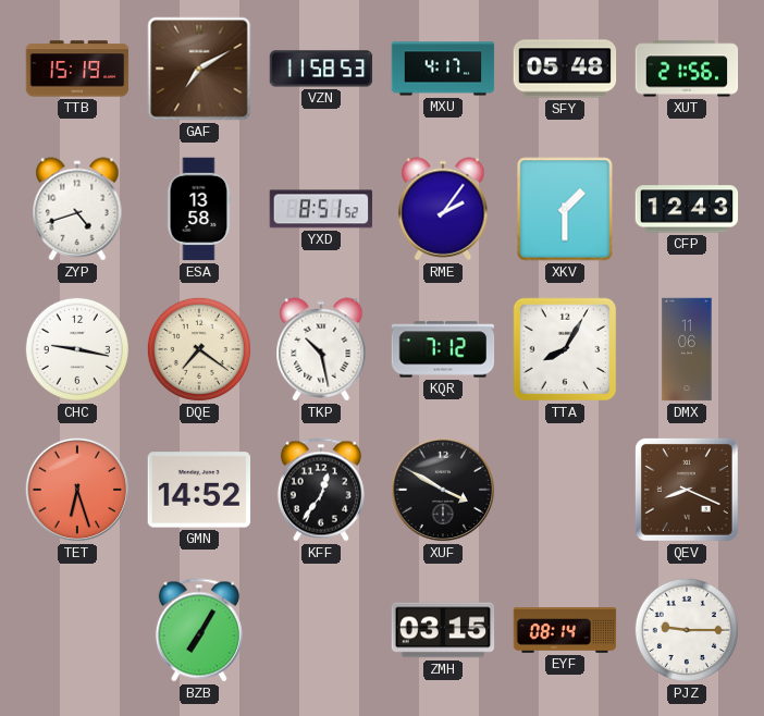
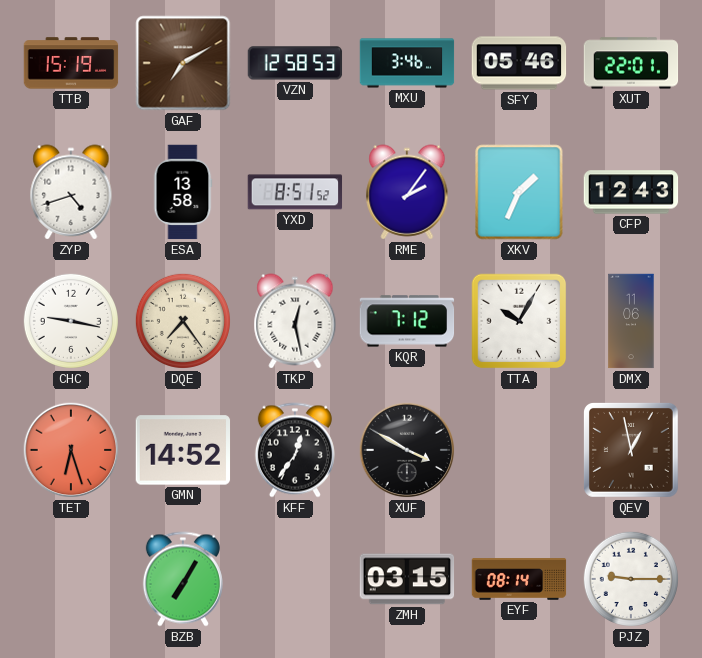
VZN: 11:58 -> 12:58 (295, 63)
MXU: 4:17 -> 3:46 (407, 63)
SFY: 05:48 -> 05:46 (519, 63)
XUT: 21:56 -> 22:01 (631, 63)
XKV: 1:30 -> 1:34 (519, 192)
DQE: 7:21 -> 7:24 (183, 321)
TKP: 10:28 -> 12:28 (295, 321)
TTA: 8:05 -> 10:05 (519, 321)
QEV: 8:19 -> 12:58 (631, 450)
